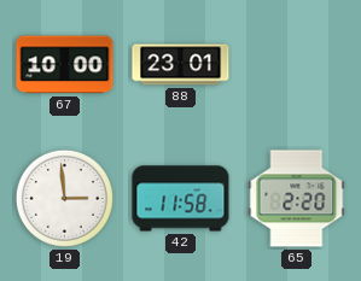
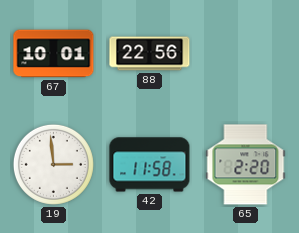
67: 10:00 -> 10:01 (54, 54)
88: 23:01 -> 22:56 (150, 54)
